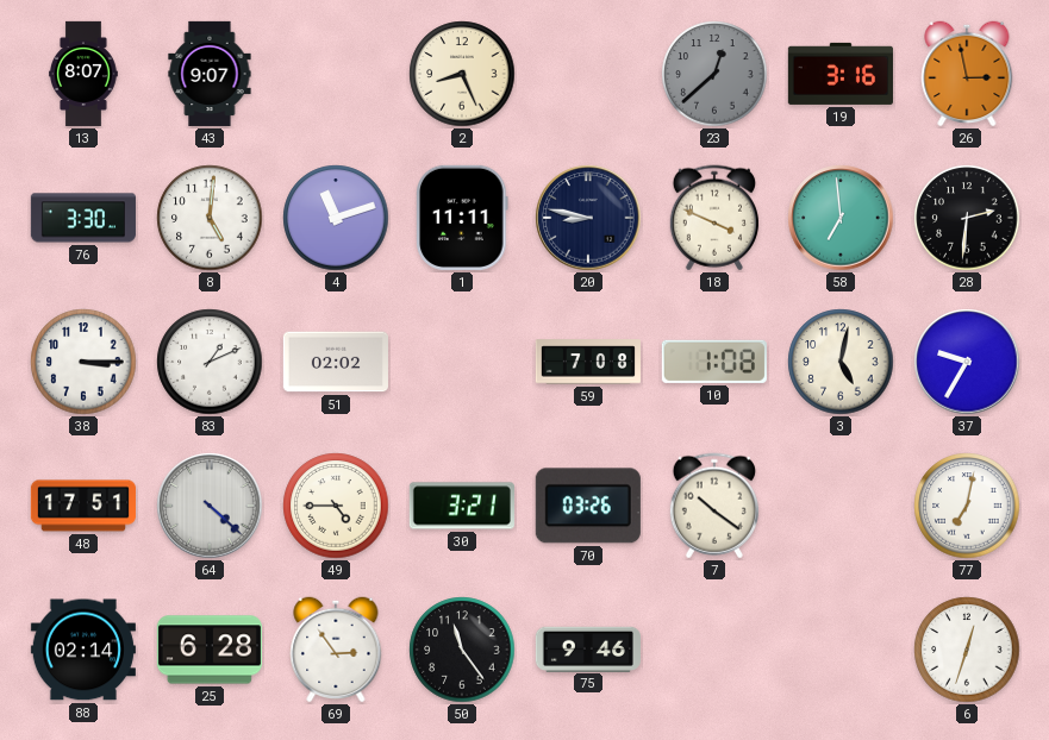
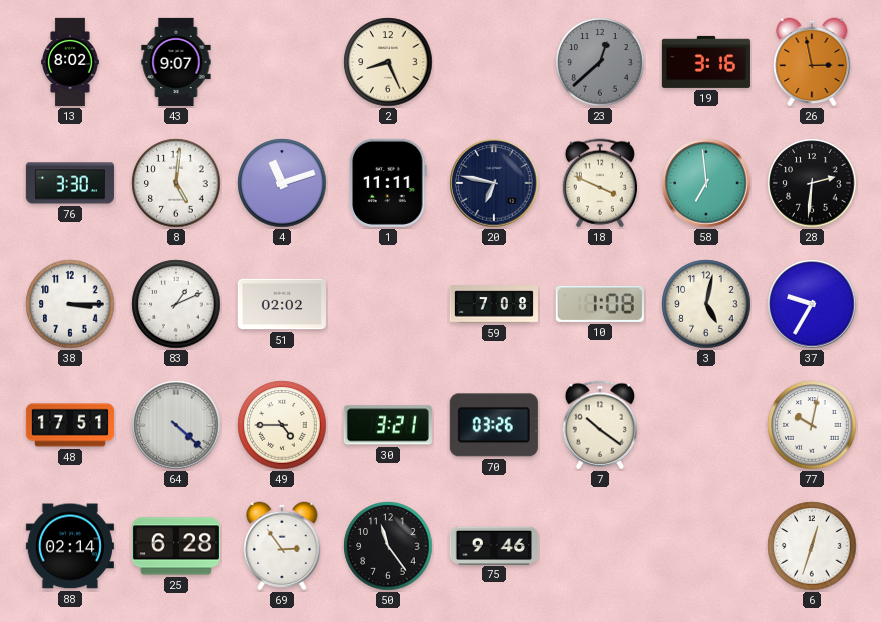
13: 8:07 -> 8:02 (71, 62)
20: 8:47 -> 6:47 (494, 183)
77: 7:02 -> 10:02 (812, 425)
